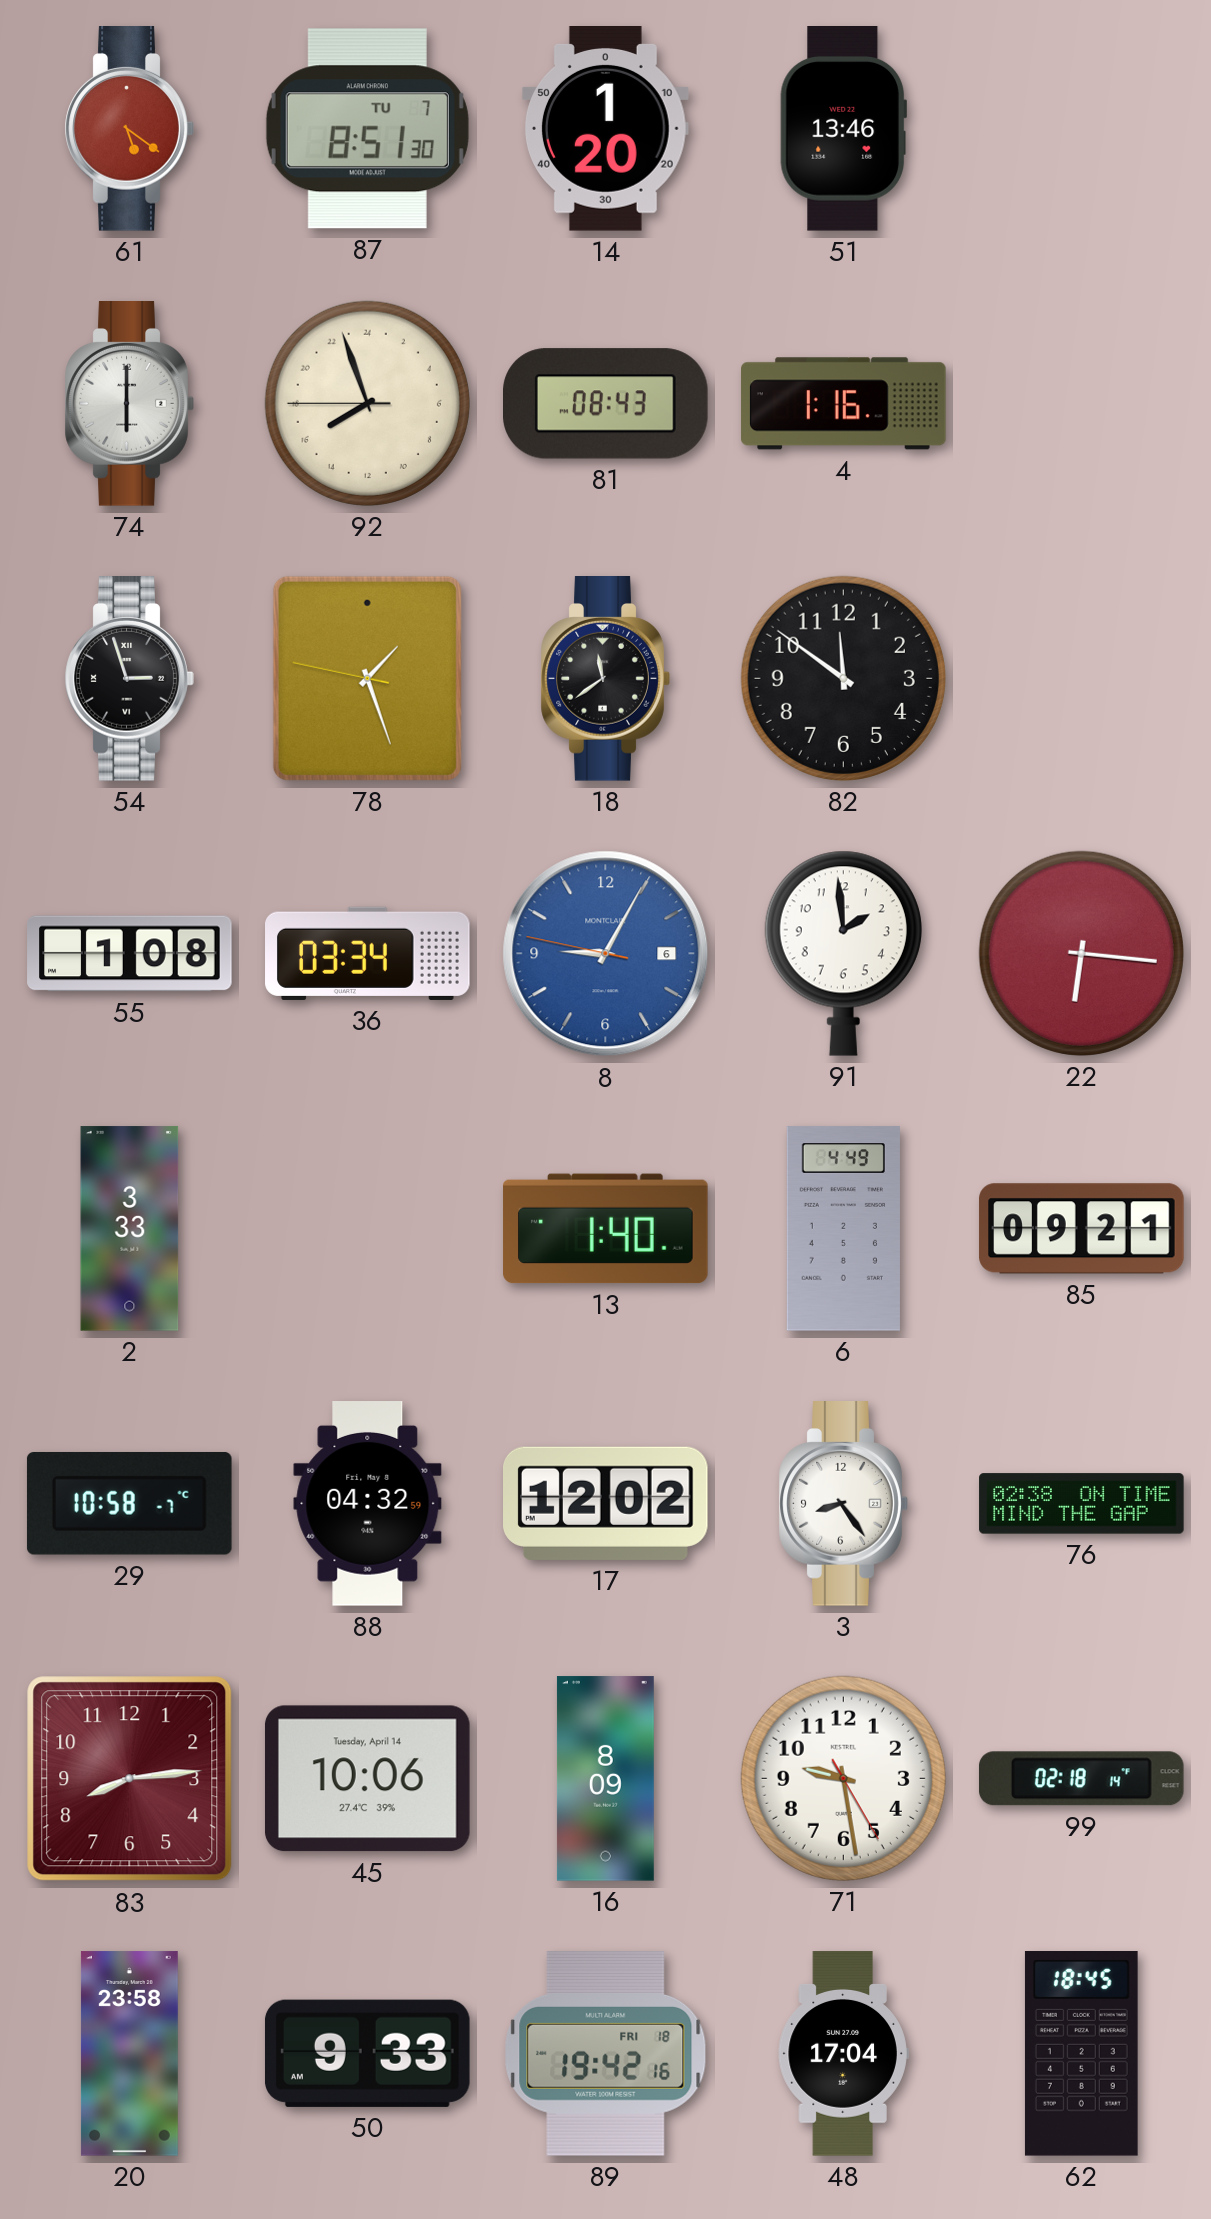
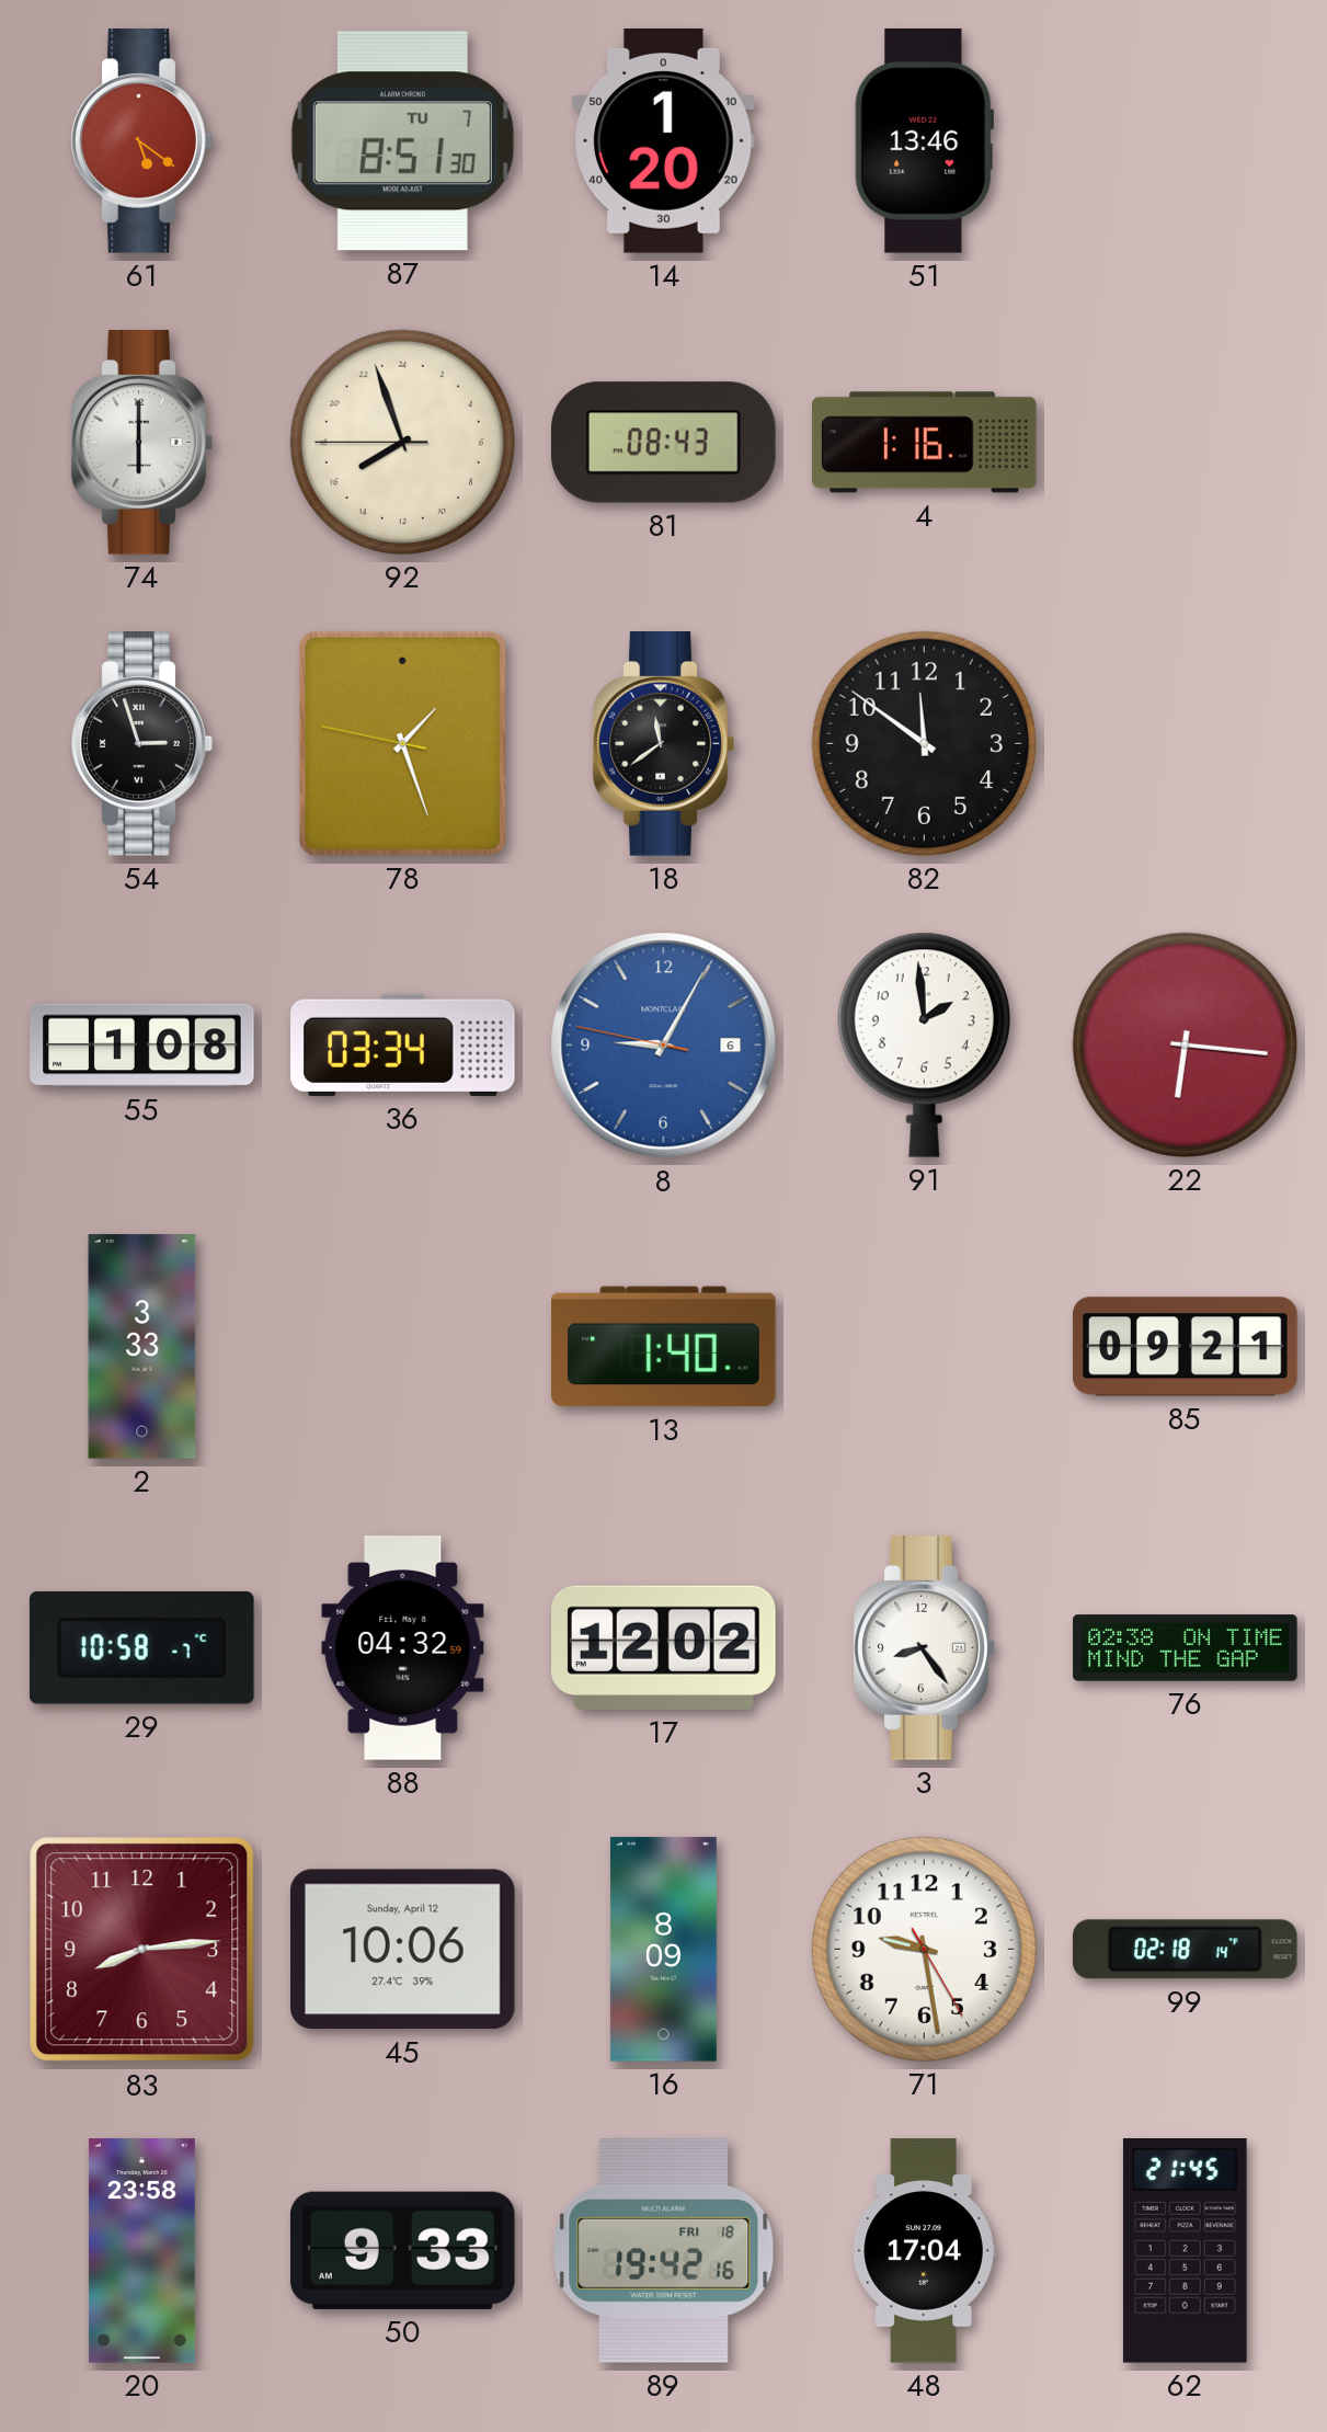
6: 4:49 -> none (843, 1229)
45 date: Tuesday, April 14 -> Sunday, April 12 (402, 1950)
62: 18:45 -> 21:45 (1185, 2251)
